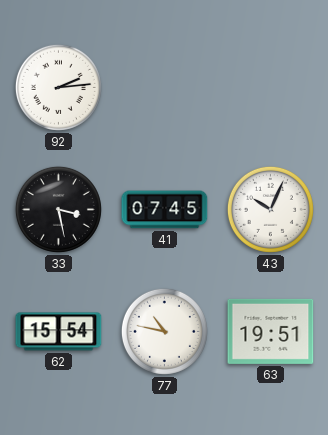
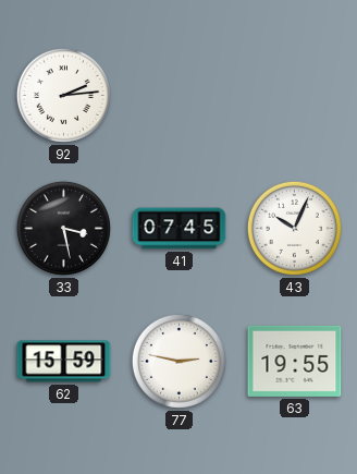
62: 15:54 -> 15:59 (64, 362)
77: 10:47 -> 2:47 (178, 361)
63: 19:51 -> 19:55 (295, 361)
